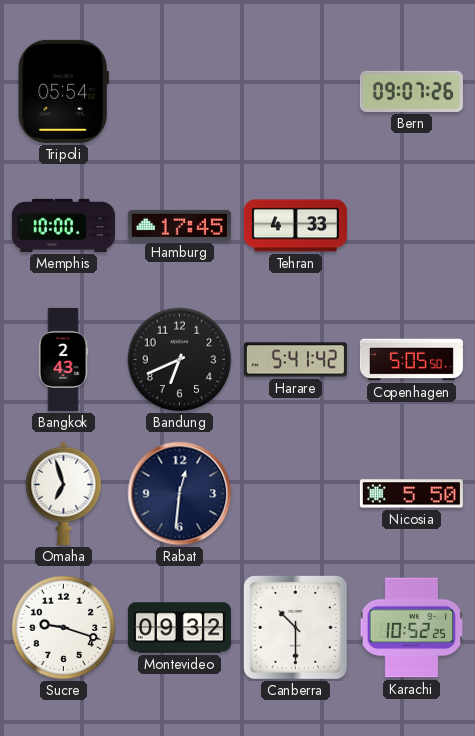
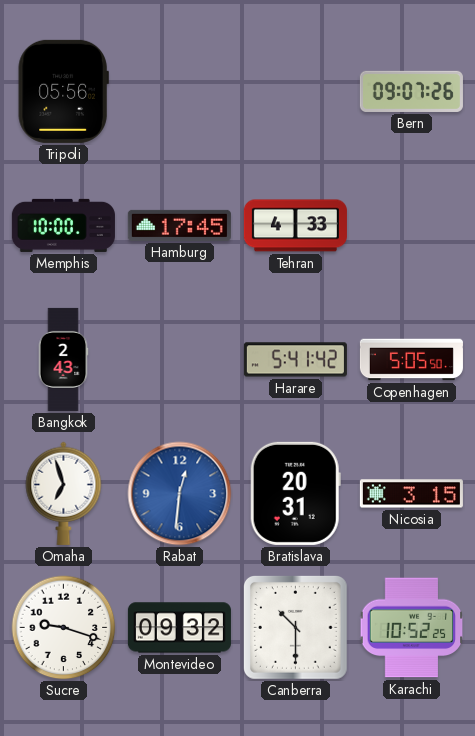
Tripoli: 05:54 -> 05:56 (63, 91)
Bandung: 6:41 -> none (180, 360)
Rabat dial: navy -> blue (180, 494)
Bratislava: none -> 20:31 (295, 493)
Nicosia: 5:50 -> 3:15 (411, 494)
